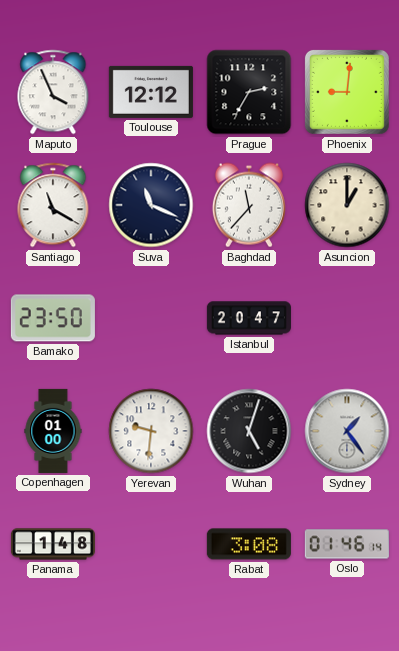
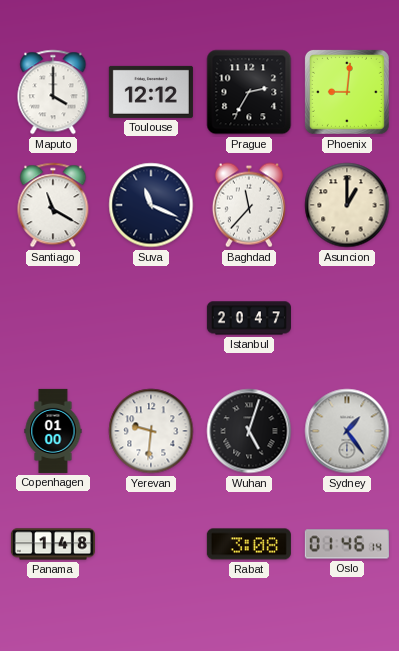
Maputo: 3:56 -> 4:00 (53, 92)
Bamako: 23:50 -> none (53, 318)
